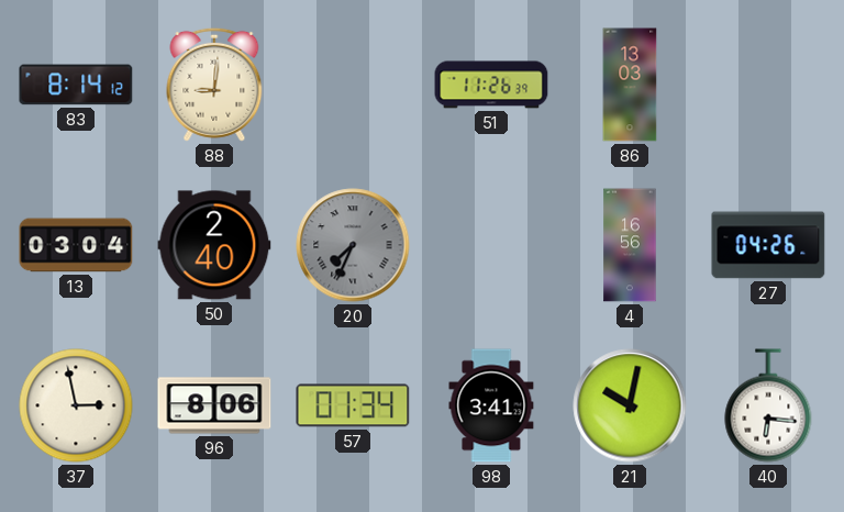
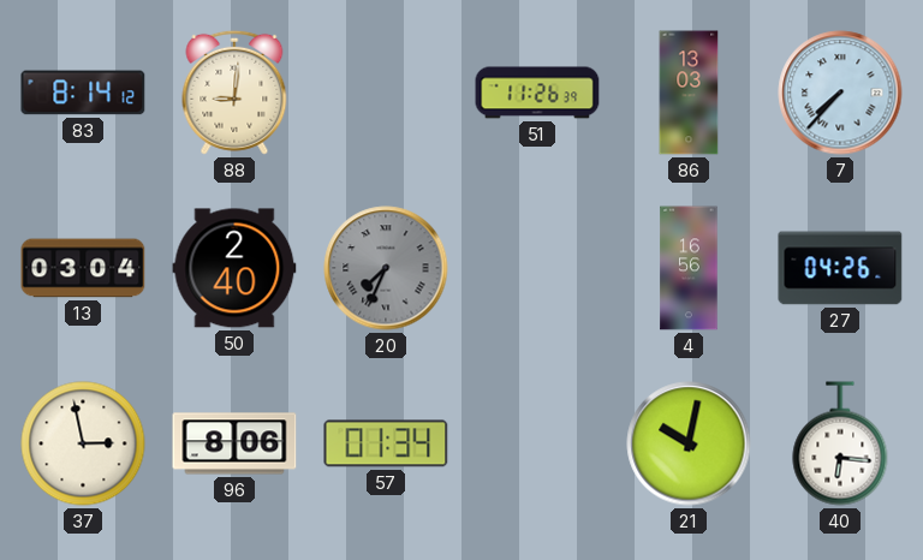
7: none -> 7:37 (840, 93)
98: 3:41 -> none (491, 405)
